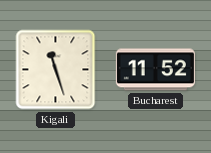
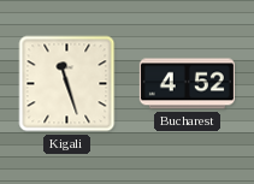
Bucharest: 11:52 -> 4:52 (187, 84)
